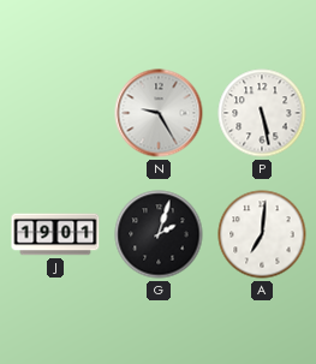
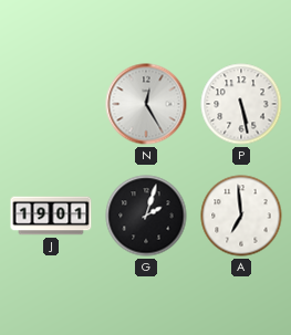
N: 9:25 -> 12:25 (146, 104)
A: 7:01 -> 6:59 (241, 216)
